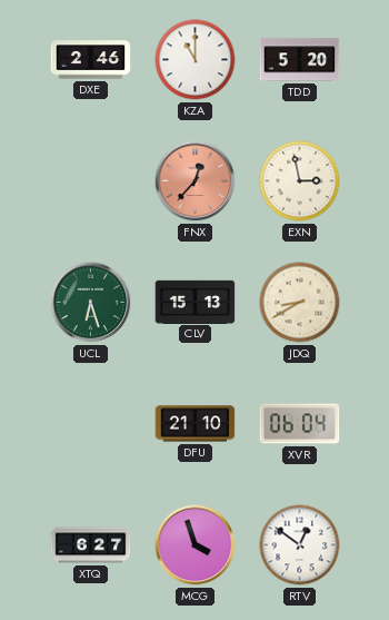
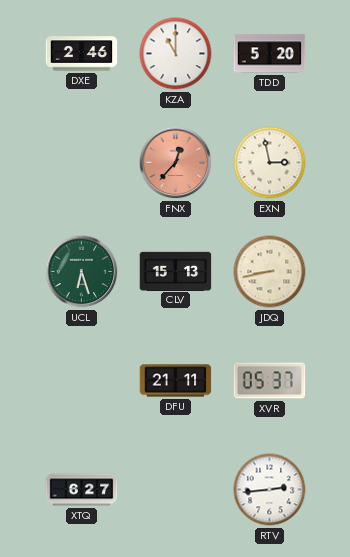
JDQ: 8:40 -> 8:43 (270, 272)
DFU: 21:10 -> 21:11 (176, 381)
XVR: 06:04 -> 05:37 (270, 381)
MCG: 3:57 -> none (196, 545)
RTV: 12:51 -> 2:44 (270, 490)
